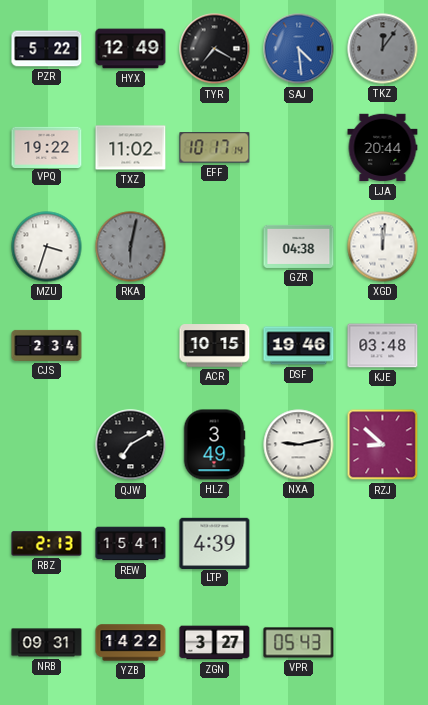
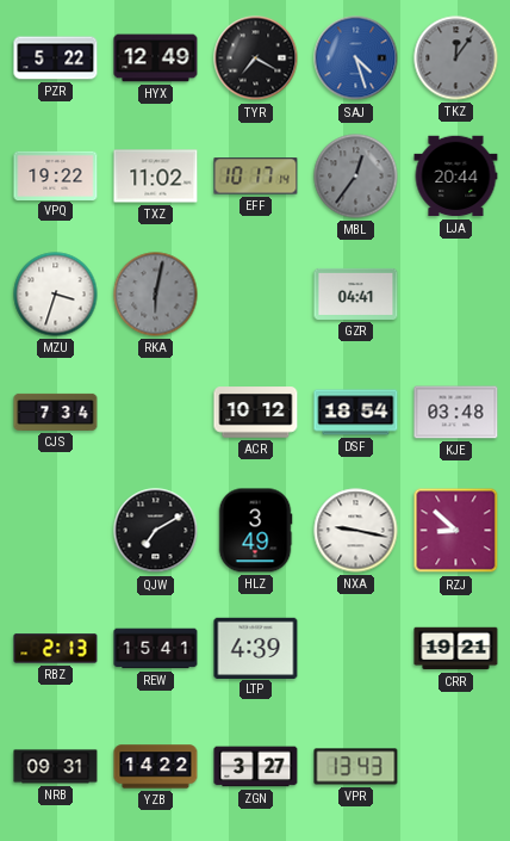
SAJ: 4:29 -> 4:27 (356, 58)
MBL: none -> 12:36 (356, 177)
GZR: 04:38 -> 04:41 (356, 293)
XGD: 12:01 -> none (383, 247)
CJS: 2:34 -> 7:34 (56, 412)
ACR: 10:15 -> 10:12 (256, 413)
DSF: 19:46 -> 18:54 (356, 413)
NXA: 9:13 -> 9:17 (356, 531)
CRR: none -> 19:21 (456, 649)
VPR: 05:43 -> 13:43 (356, 767)
